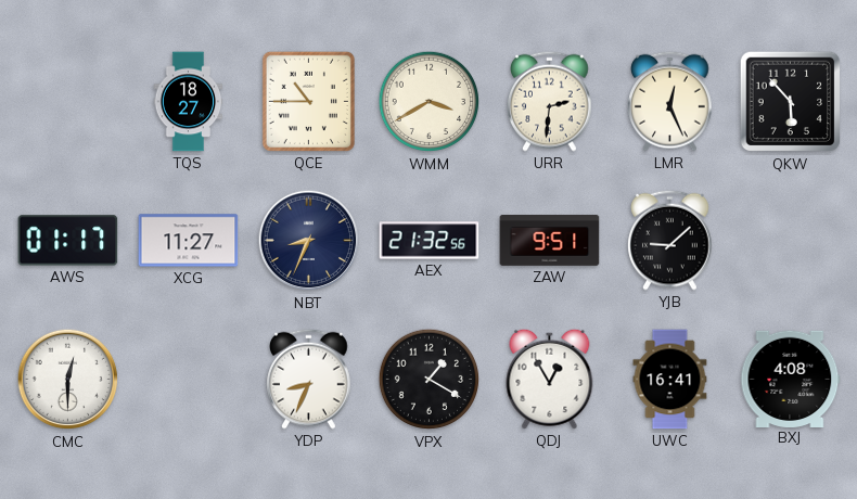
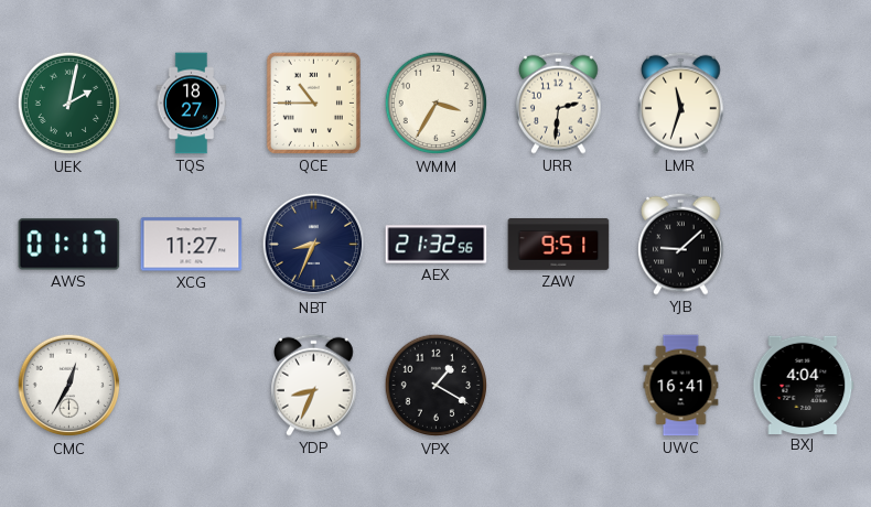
UEK: none -> 2:02 (69, 104)
WMM: 3:40 -> 3:35 (437, 104)
LMR: 12:26 -> 11:33 (681, 103)
QKW: 5:53 -> none (791, 102)
CMC: 12:30 -> 12:35 (69, 386)
QDJ: 12:55 -> none (550, 379)
BXJ: 4:08 -> 4:04 (804, 385)
